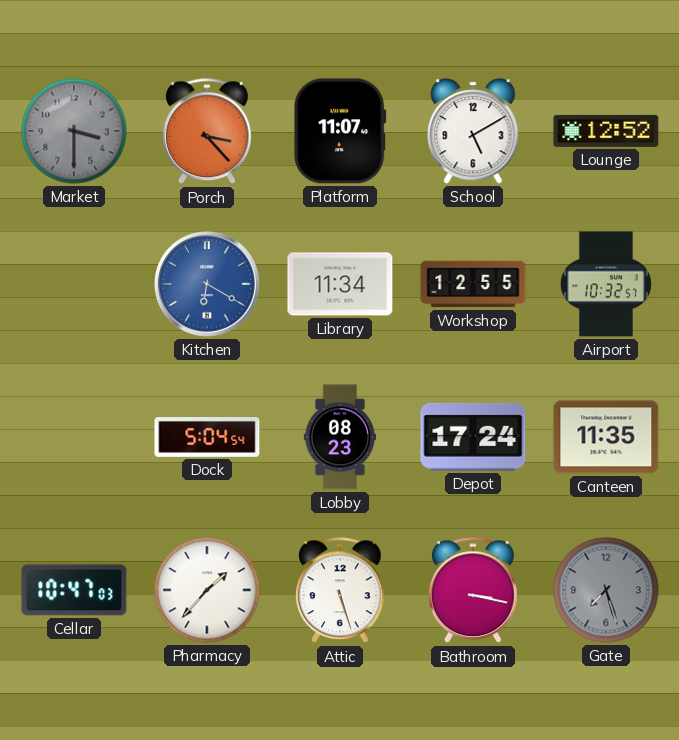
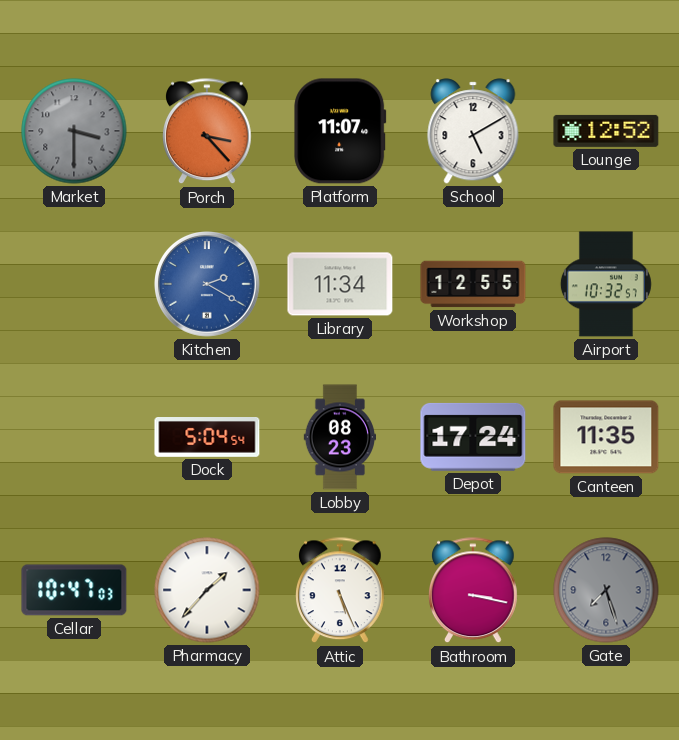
Kitchen: 6:20 -> 2:20 (208, 285)
Attic: 5:27 -> 5:26 (341, 591)
